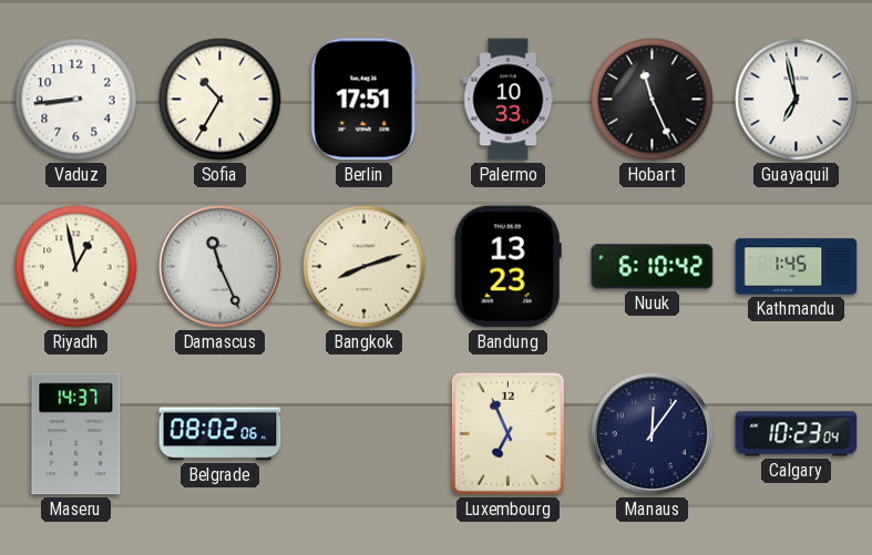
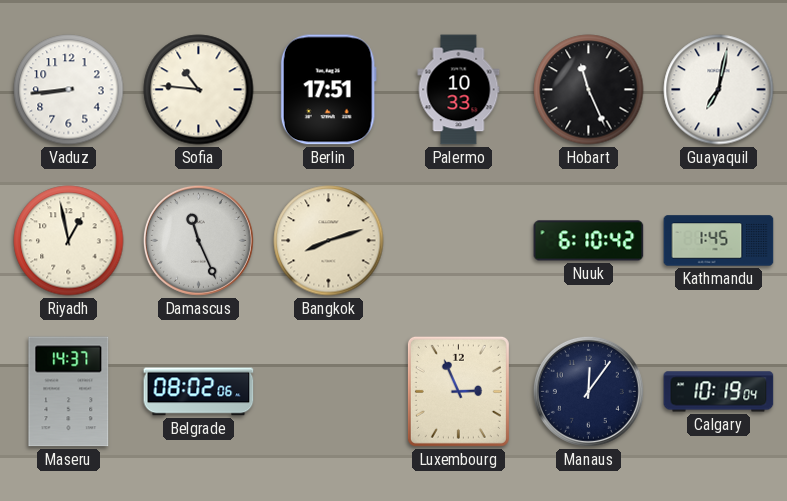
Sofia: 10:35 -> 10:46 (199, 90)
Guayaquil: 6:58 -> 7:02 (719, 90)
Bandung: 13:23 -> none (507, 267)
Luxembourg: 6:56 -> 2:56 (458, 391)
Calgary: 10:23 -> 10:19 (719, 392)
